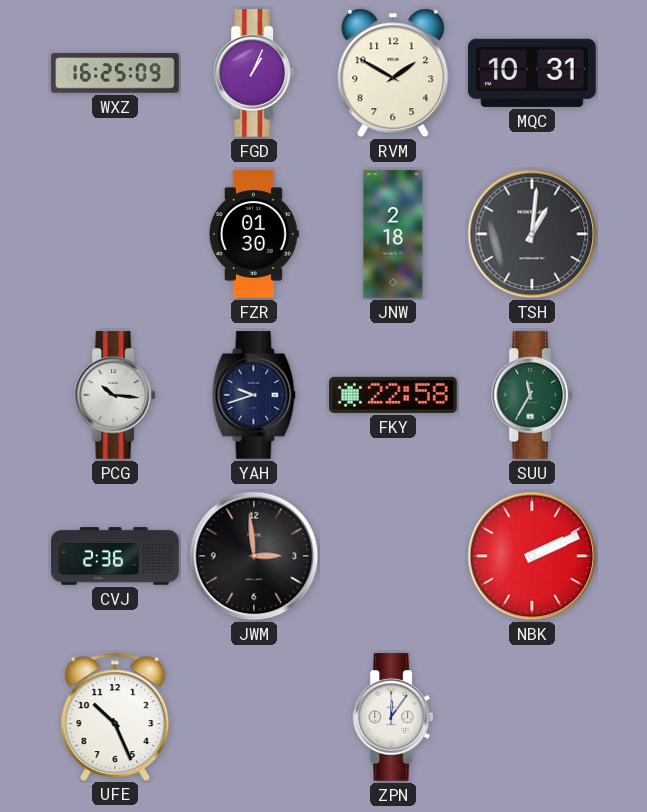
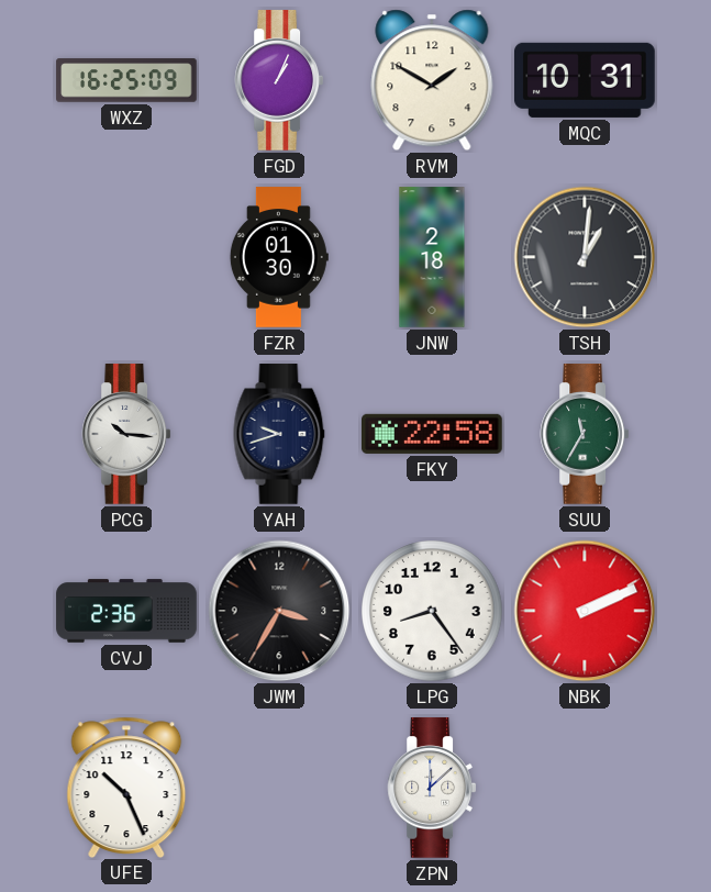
JWM: 2:59 -> 3:35 (279, 611)
LPG: none -> 8:24 (432, 611)
ZPN: 12:06 -> 12:08 (432, 788)
